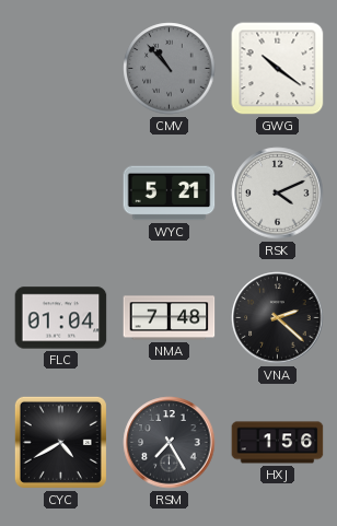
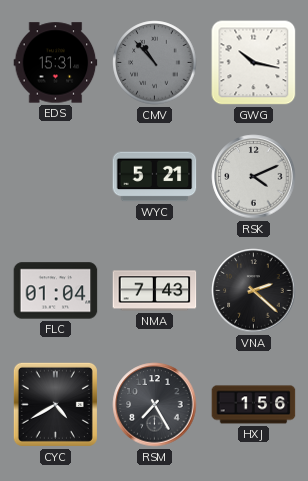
EDS: none -> 15:31 (56, 63)
GWG: 10:21 -> 10:17 (254, 63)
NMA: 7:48 -> 7:43 (155, 291)
